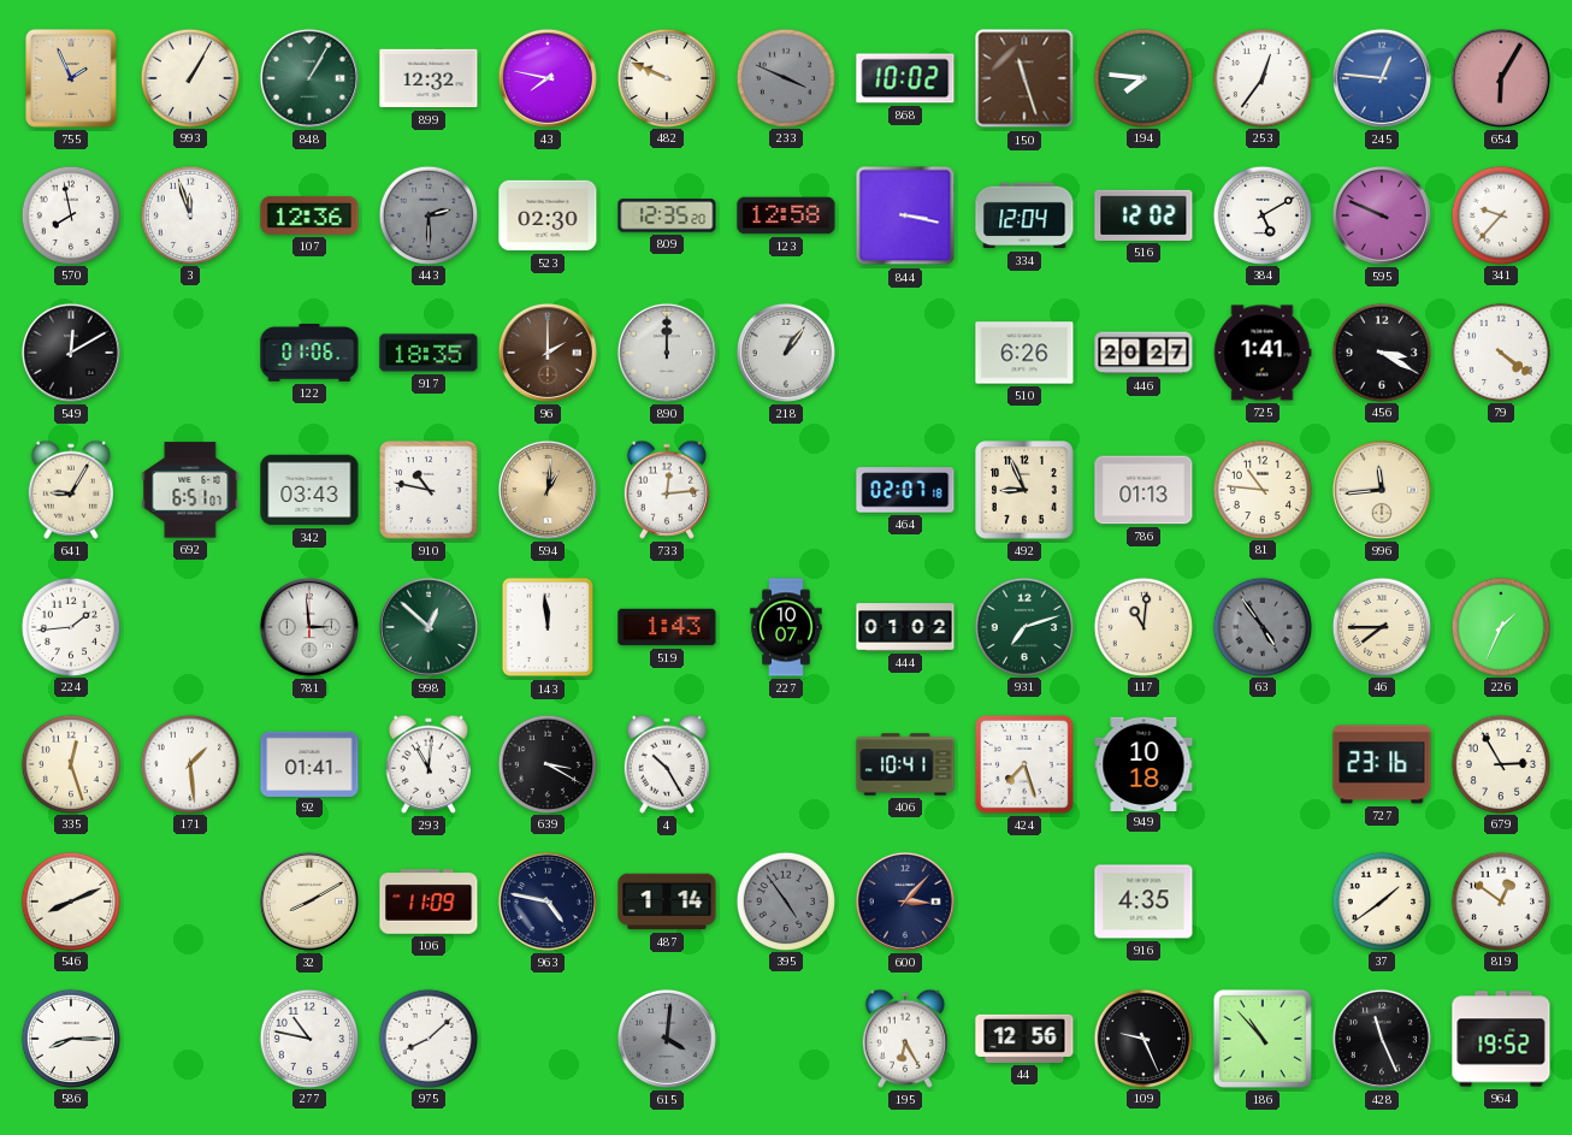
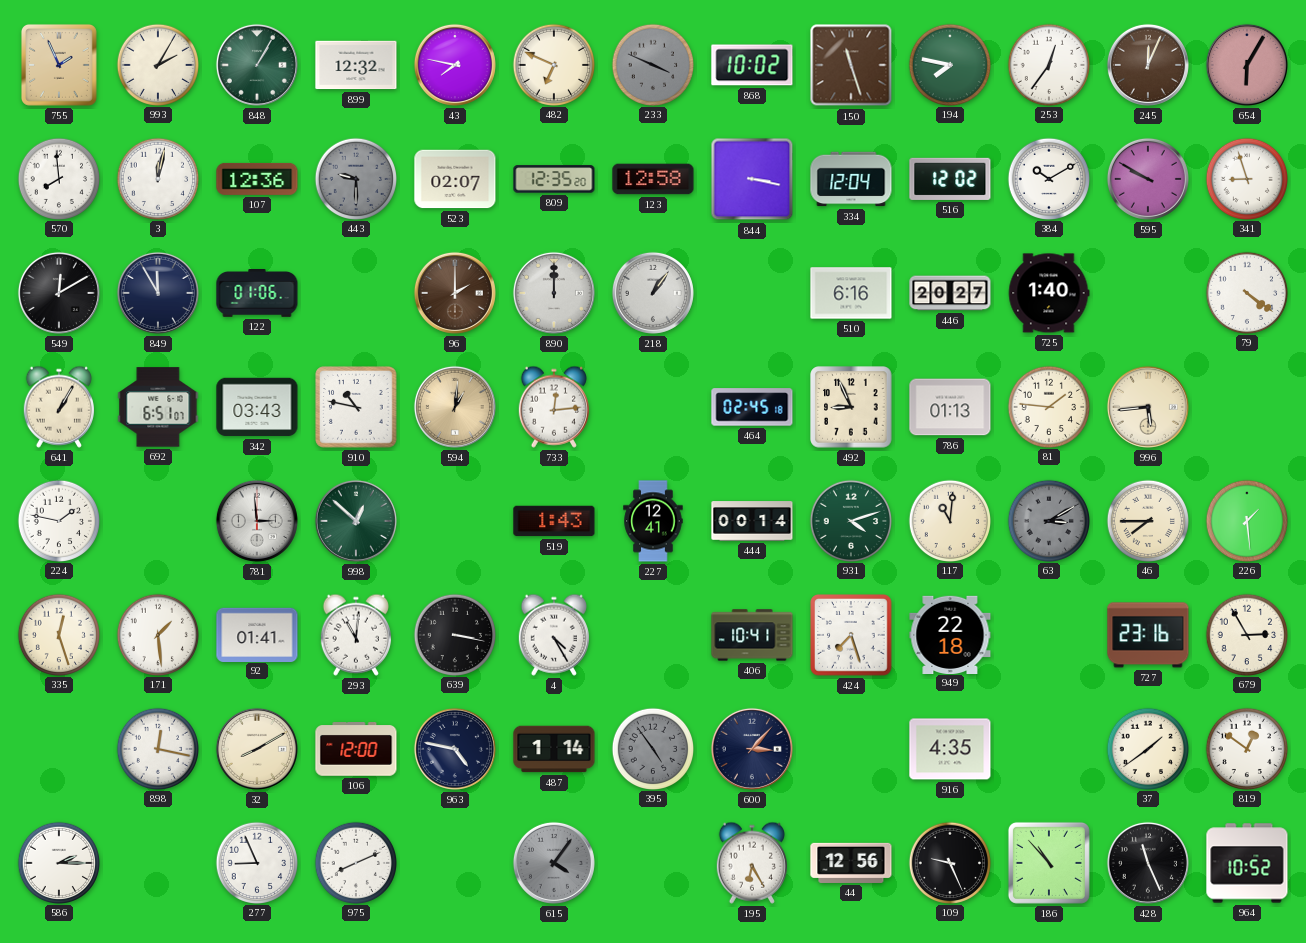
993: 1:05 -> 2:05 (158, 64)
482: 9:49 -> 6:49 (554, 64)
194: 7:46 -> 7:47 (950, 64)
245: 12:46 -> 12:04 (1148, 65)
245 dial: blue -> brown (1148, 65)
570: 7:58 -> 7:59 (59, 178)
3: 11:57 -> 12:02 (158, 178)
443: 2:30 -> 9:30 (356, 178)
523: 02:30 -> 02:07 (455, 179)
384: 5:10 -> 10:10 (1049, 178)
595: 9:49 -> 9:50 (1148, 179)
341: 9:37 -> 8:57 (1247, 178)
849: none -> 11:55 (158, 293)
917: 18:35 -> none (429, 353)
510: 6:26 -> 6:16 (851, 293)
725: 1:41 -> 1:40 (1049, 293)
456: 3:20 -> none (1382, 351)
641: 9:05 -> 1:05 (58, 407)
464: 02:07 -> 02:45 (752, 407)
81: 10:46 -> 1:46 (1049, 406)
996: 11:44 -> 5:44 (1148, 407)
224: 1:44 -> 1:47 (59, 520)
143: 11:59 -> none (548, 627)
227: 10:07 -> 12:41 (653, 521)
444: 01:02 -> 00:14 (752, 521)
931: 7:12 -> 4:12 (851, 520)
63: 4:54 -> 3:10 (1049, 520)
226: 1:34 -> 1:29 (1247, 520)
639: 3:20 -> 3:17 (455, 634)
4: 10:25 -> 4:25 (553, 635)
949: 10:18 -> 22:18 (950, 634)
546: 8:11 -> none (71, 900)
898: none -> 12:17 (158, 748)
106: 11:09 -> 12:00 (356, 749)
586: 8:15 -> 2:15 (59, 862)
277: 10:47 -> 8:56 (257, 862)
975: 8:08 -> 8:11 (356, 862)
615: 4:01 -> 4:06 (554, 863)
964: 19:52 -> 10:52 (1247, 863)
